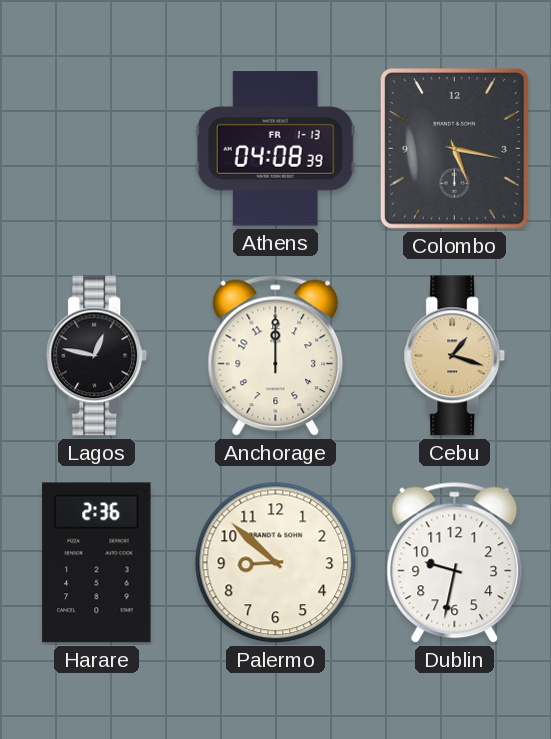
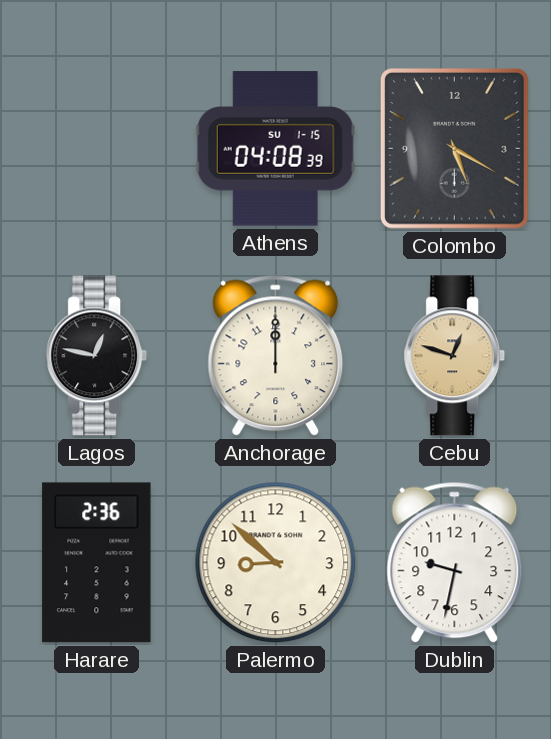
Athens date: FR 1-13 -> SU 1-15 (275, 149)
Colombo: 5:17 -> 5:20 (454, 149)
Cebu: 1:18 -> 12:48 (455, 356)
